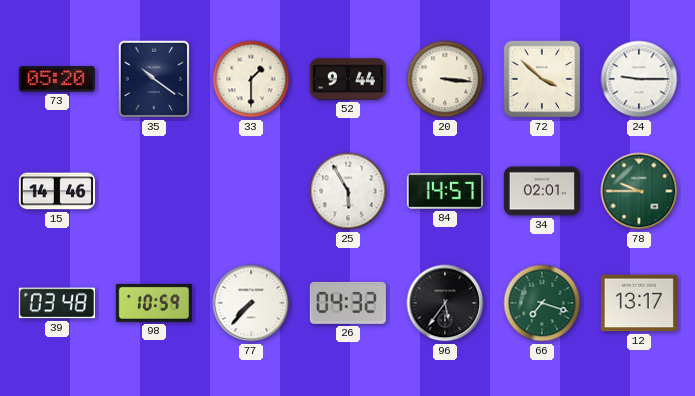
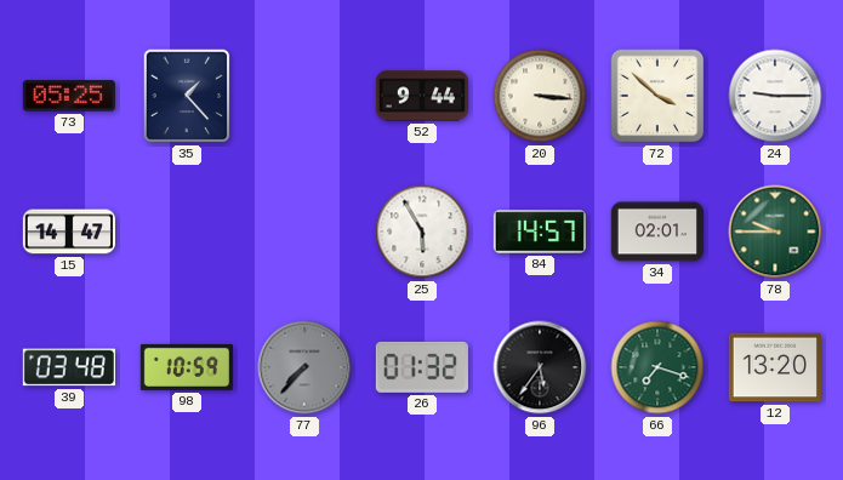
73: 05:20 -> 05:25 (69, 96)
35: 10:21 -> 1:23 (187, 96)
33: 1:30 -> none (251, 79)
15: 14:46 -> 14:47 (69, 232)
77 dial: white -> grey (304, 367)
26: 04:32 -> 01:32 (422, 367)
12: 13:17 -> 13:20 (775, 367)
